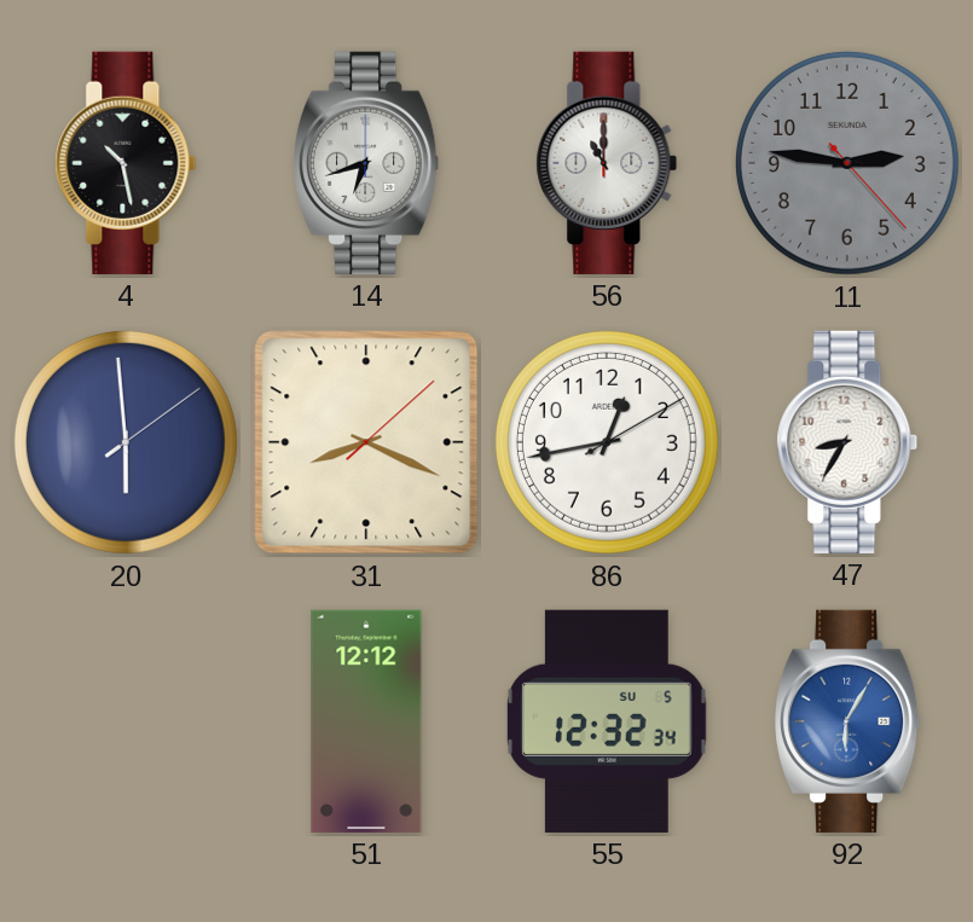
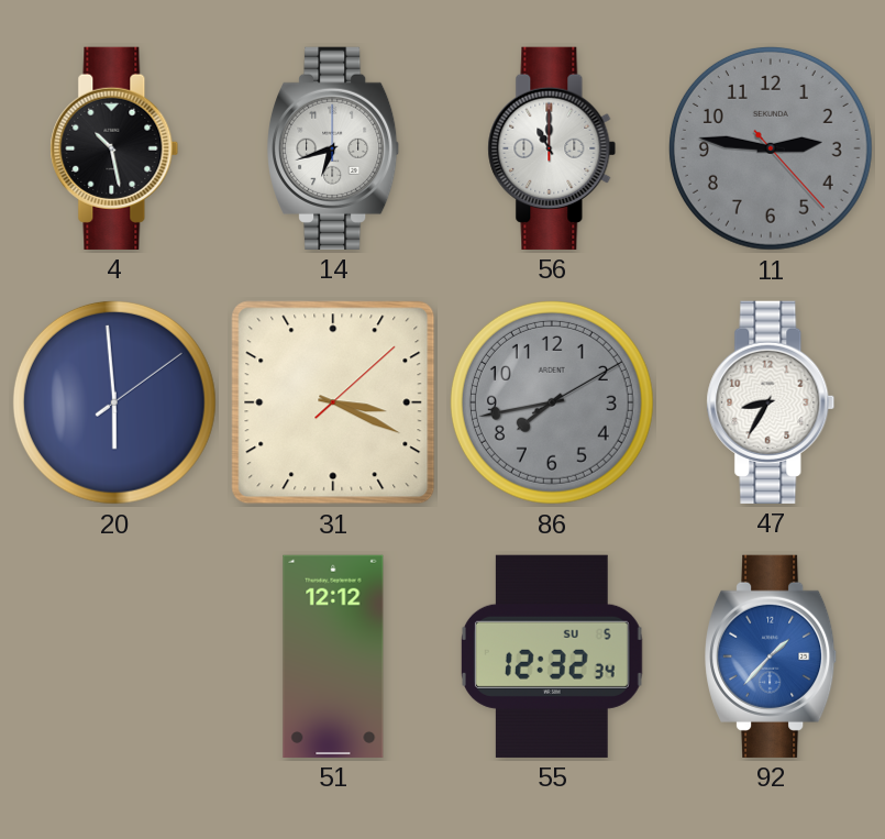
31: 8:19 -> 3:19 (333, 402)
86: 12:43 -> 7:43 (552, 402)
86 dial: white -> grey (552, 402)
92: 6:05 -> 1:37 (772, 656)
